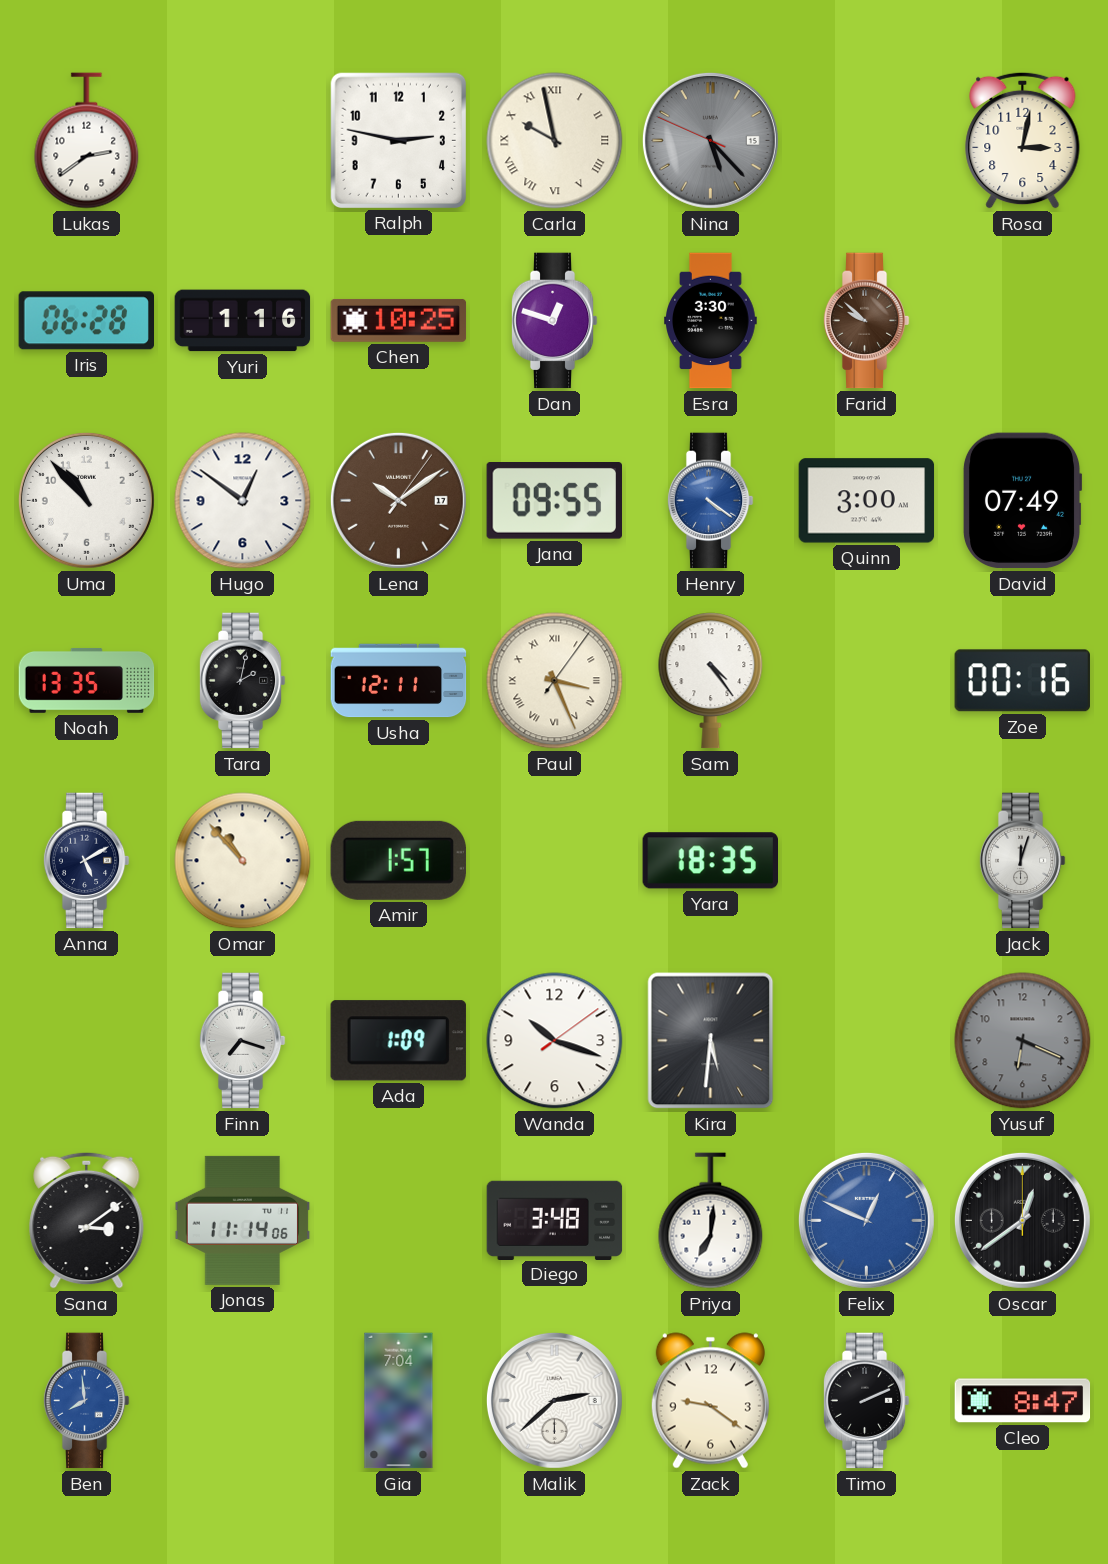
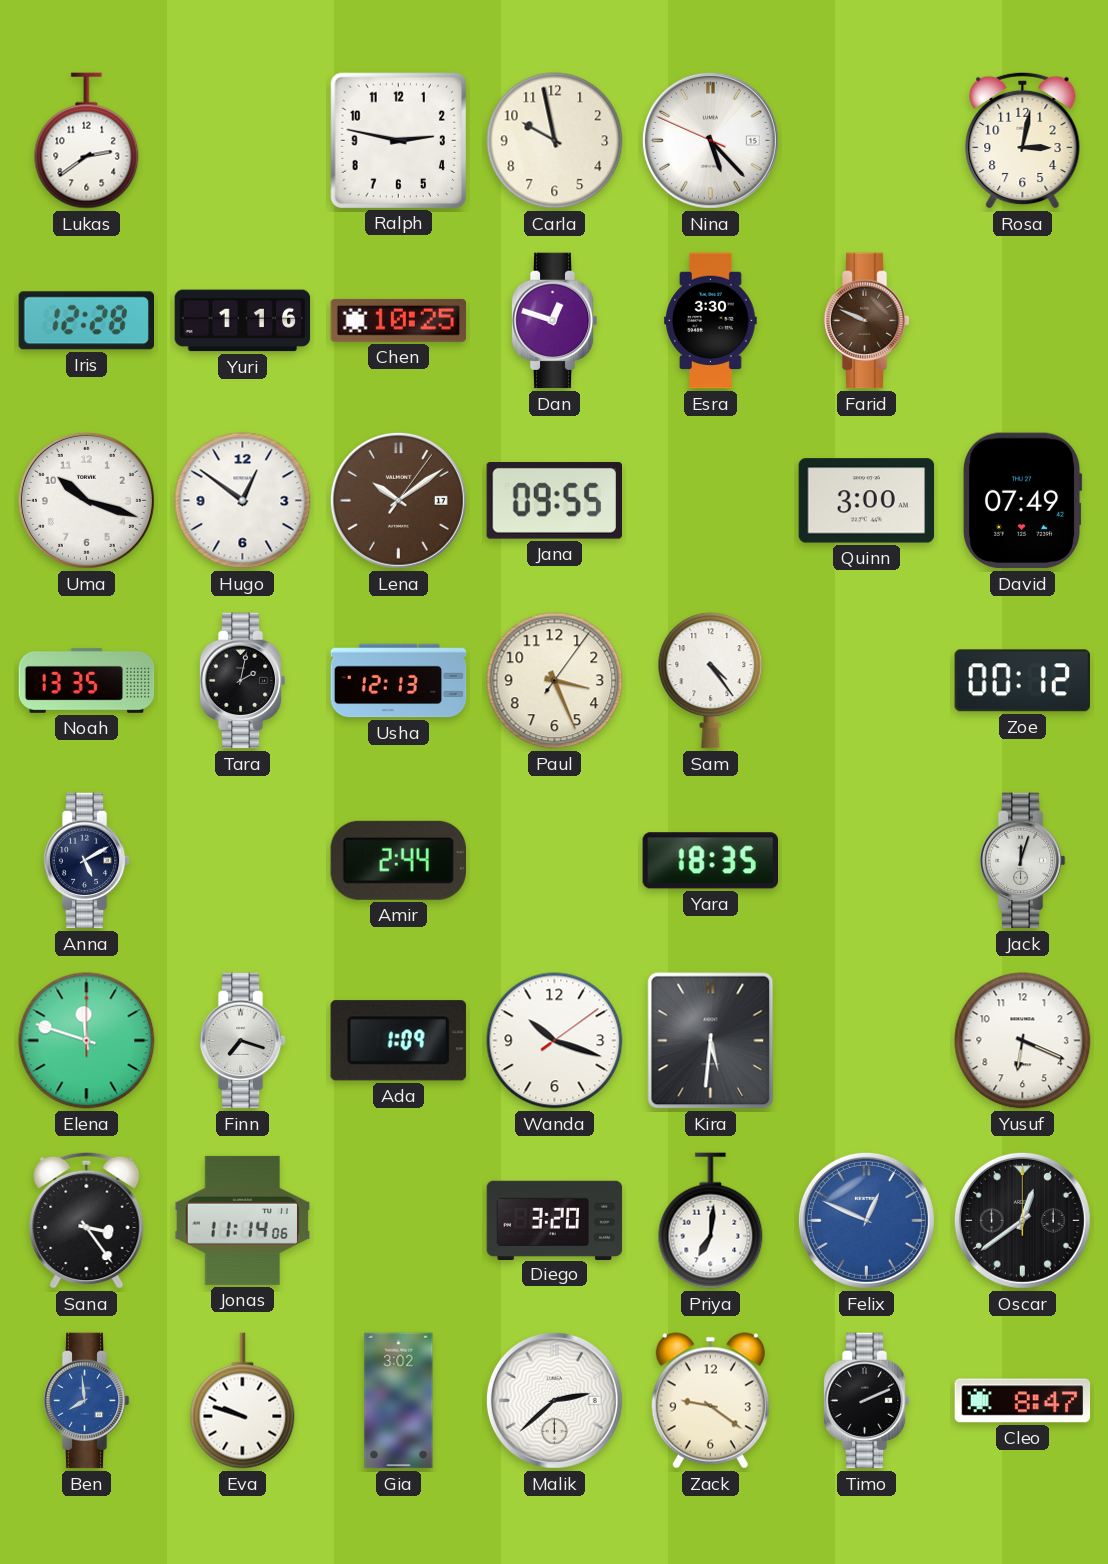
Carla numerals: Roman -> Arabic (555, 141)
Nina dial: grey -> white (710, 140)
Iris: 06:28 -> 12:28 (86, 321)
Farid: 9:52 -> 9:49 (866, 321)
Uma: 10:53 -> 10:18 (86, 500)
Henry: 4:21 -> none (710, 501)
Usha: 12:11 -> 12:13 (399, 681)
Paul numerals: Roman -> Arabic (555, 681)
Zoe: 00:16 -> 00:12 (1022, 681)
Omar: 10:53 -> none (243, 861)
Amir: 1:57 -> 2:44 (398, 860)
Elena: none -> 11:48 (87, 1041)
Yusuf dial: grey -> white (1023, 1041)
Sana: 3:09 -> 3:24 (87, 1220)
Diego: 3:48 -> 3:20 (555, 1220)
Eva: none -> 9:48 (243, 1401)
Gia: 7:04 -> 3:02 (399, 1401)
